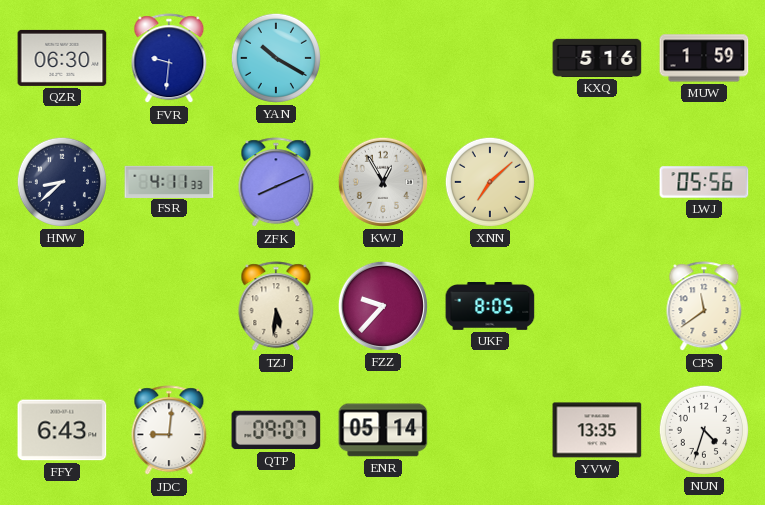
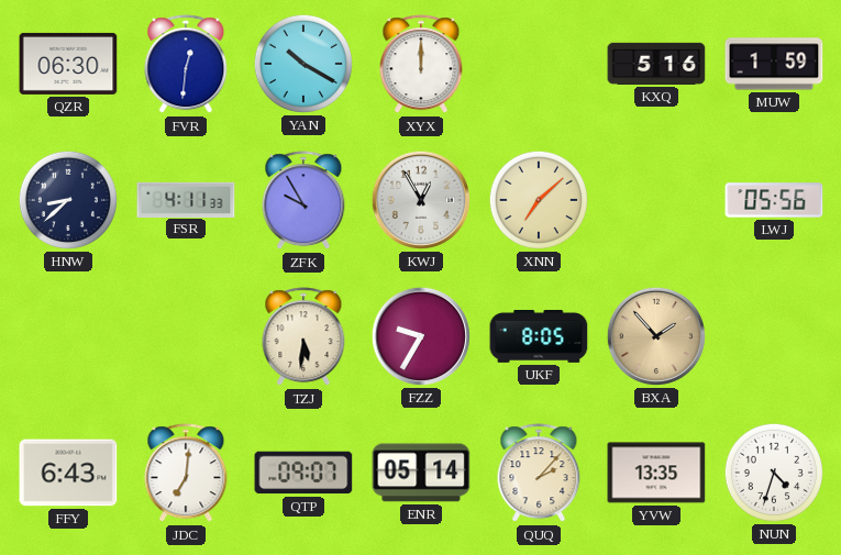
FVR: 9:31 -> 12:31 (186, 65)
XYX: none -> 12:00 (421, 65)
ZFK: 8:11 -> 9:55 (303, 201)
FZZ: 9:37 -> 9:35 (421, 336)
BXA: none -> 1:53 (656, 336)
CPS: 11:39 -> none (704, 307)
JDC: 9:01 -> 7:01 (186, 474)
QUQ: none -> 2:07 (539, 474)
